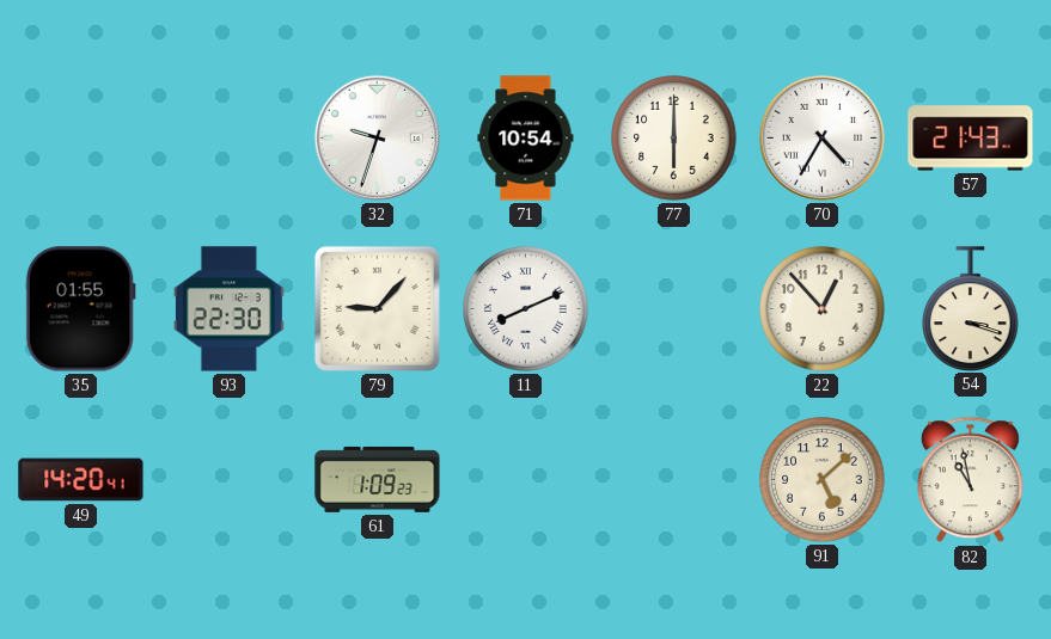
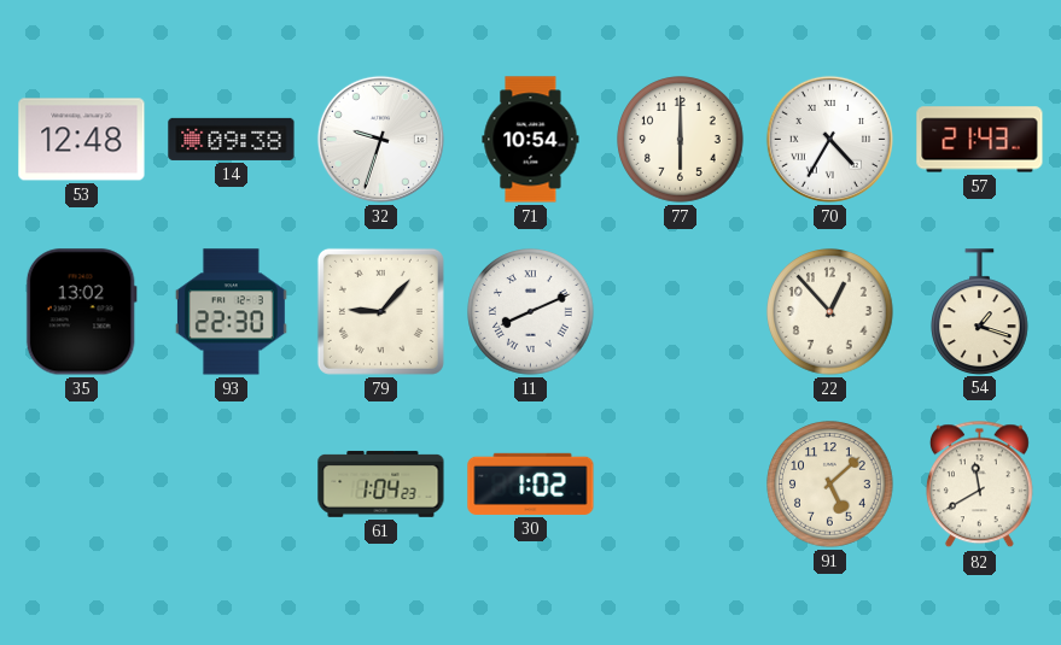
53: none -> 12:48 (82, 140)
14: none -> 09:38 (232, 139)
35: 01:55 -> 13:02 (81, 312)
54: 3:18 -> 1:18 (980, 311)
49: 14:20 -> none (81, 480)
61: 1:09 -> 1:04 (381, 483)
30: none -> 1:02 (531, 483)
82: 10:58 -> 11:40 (979, 485)
